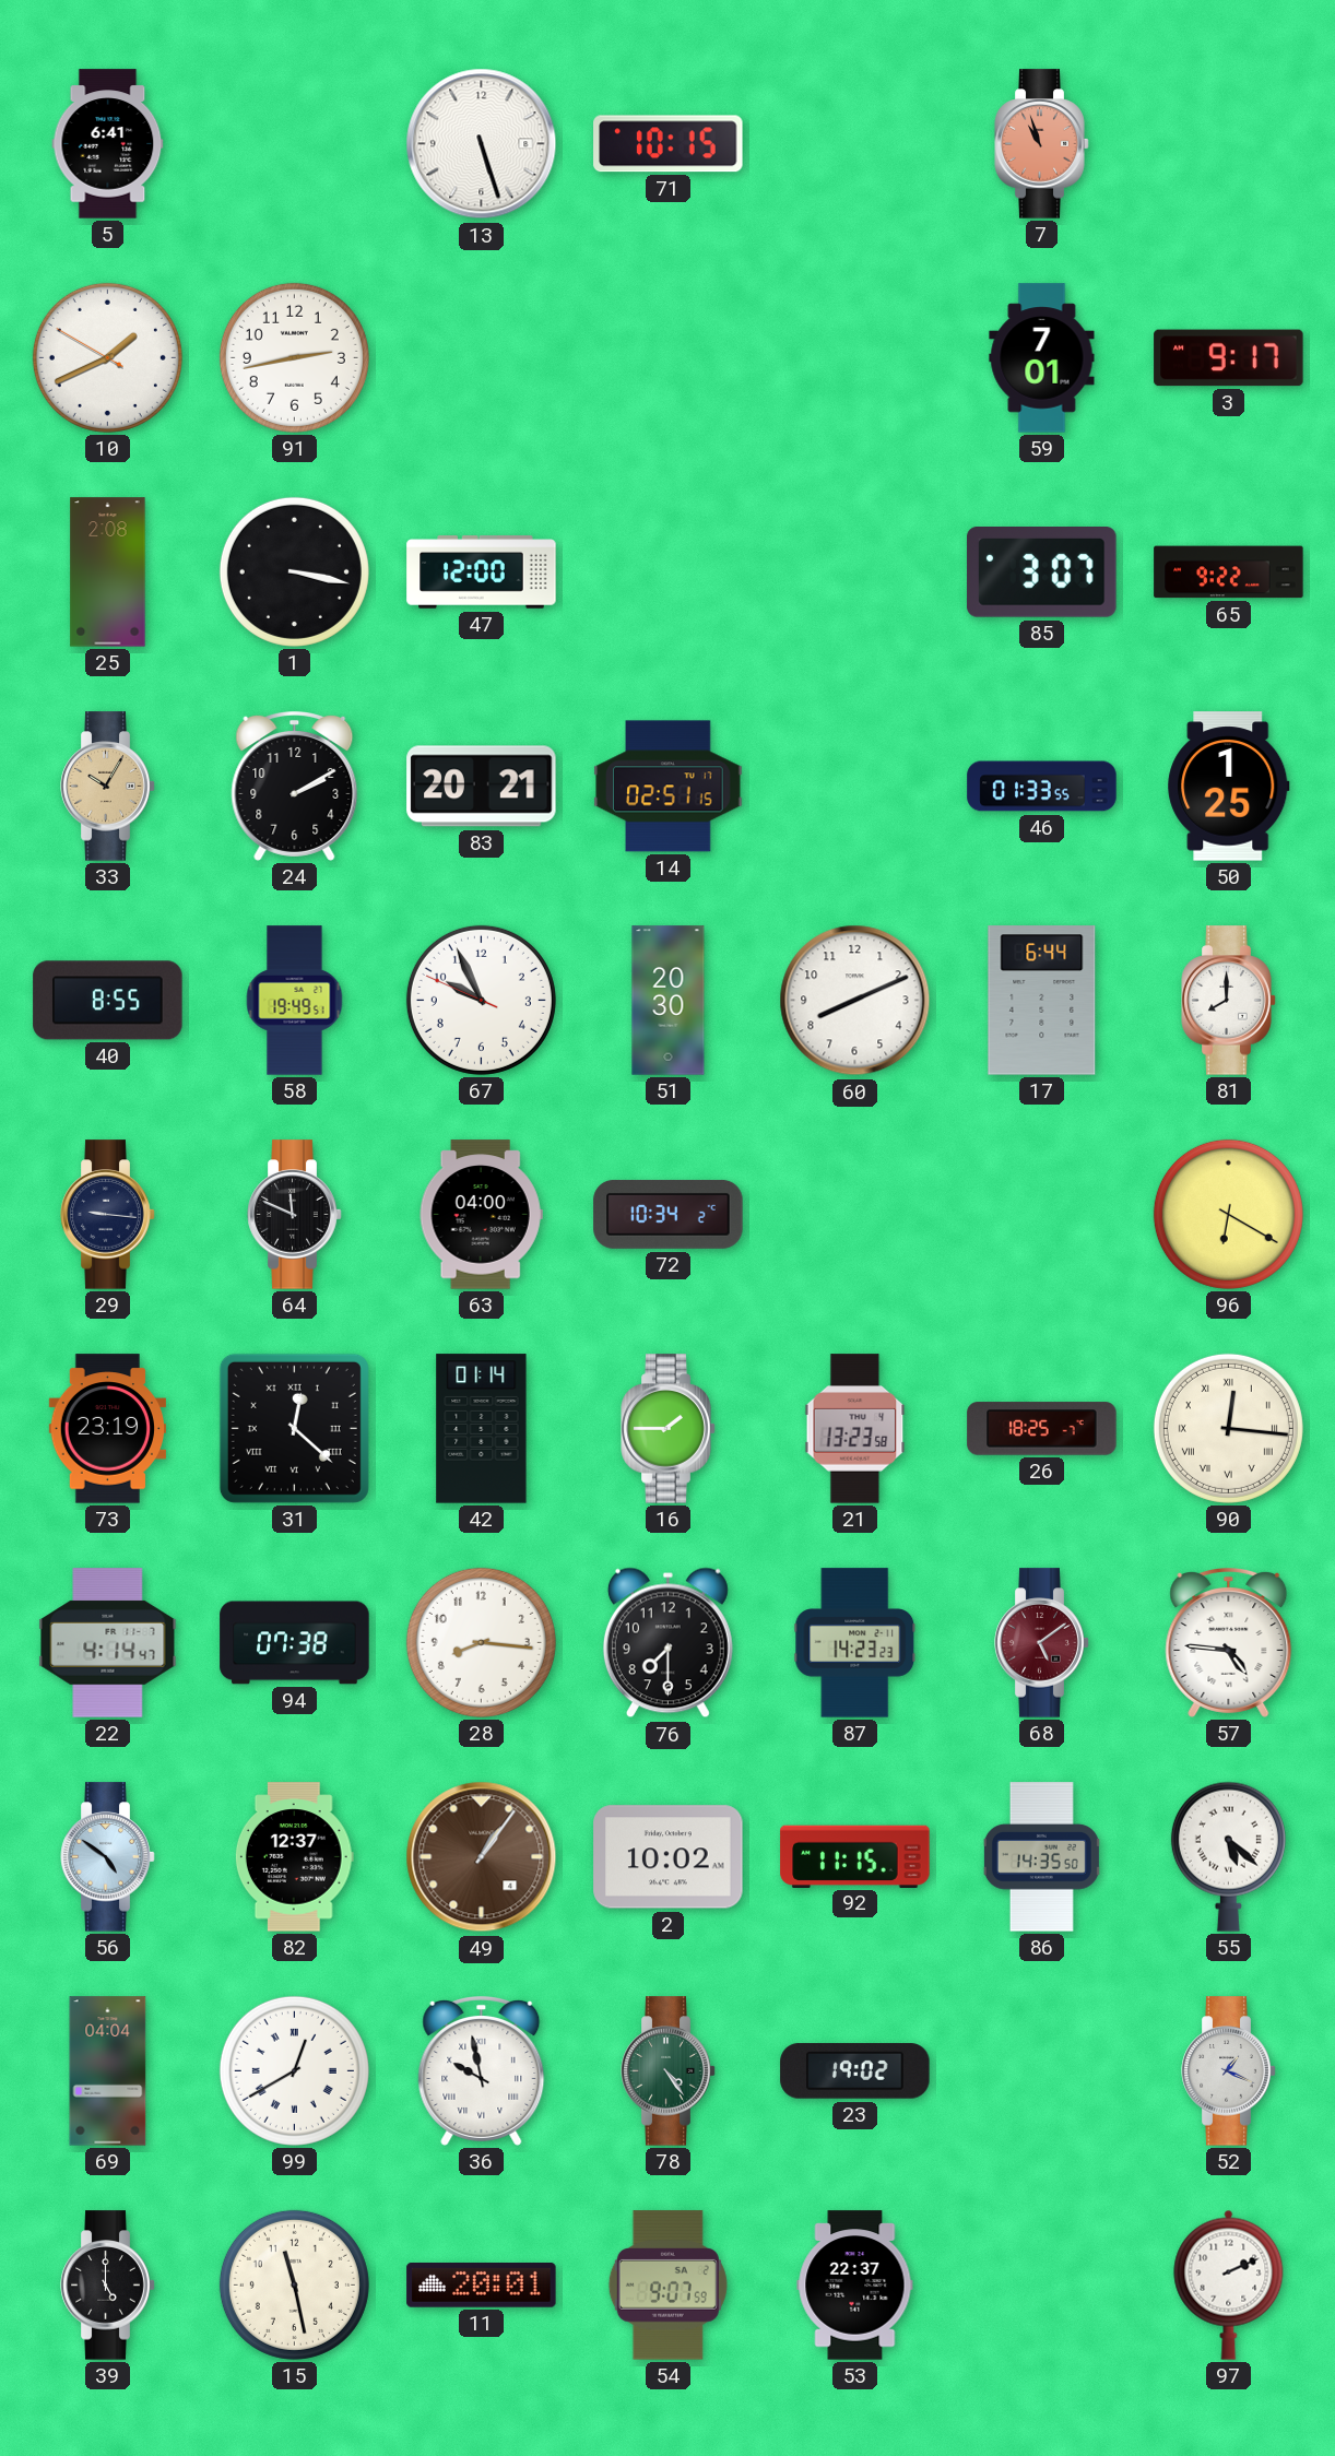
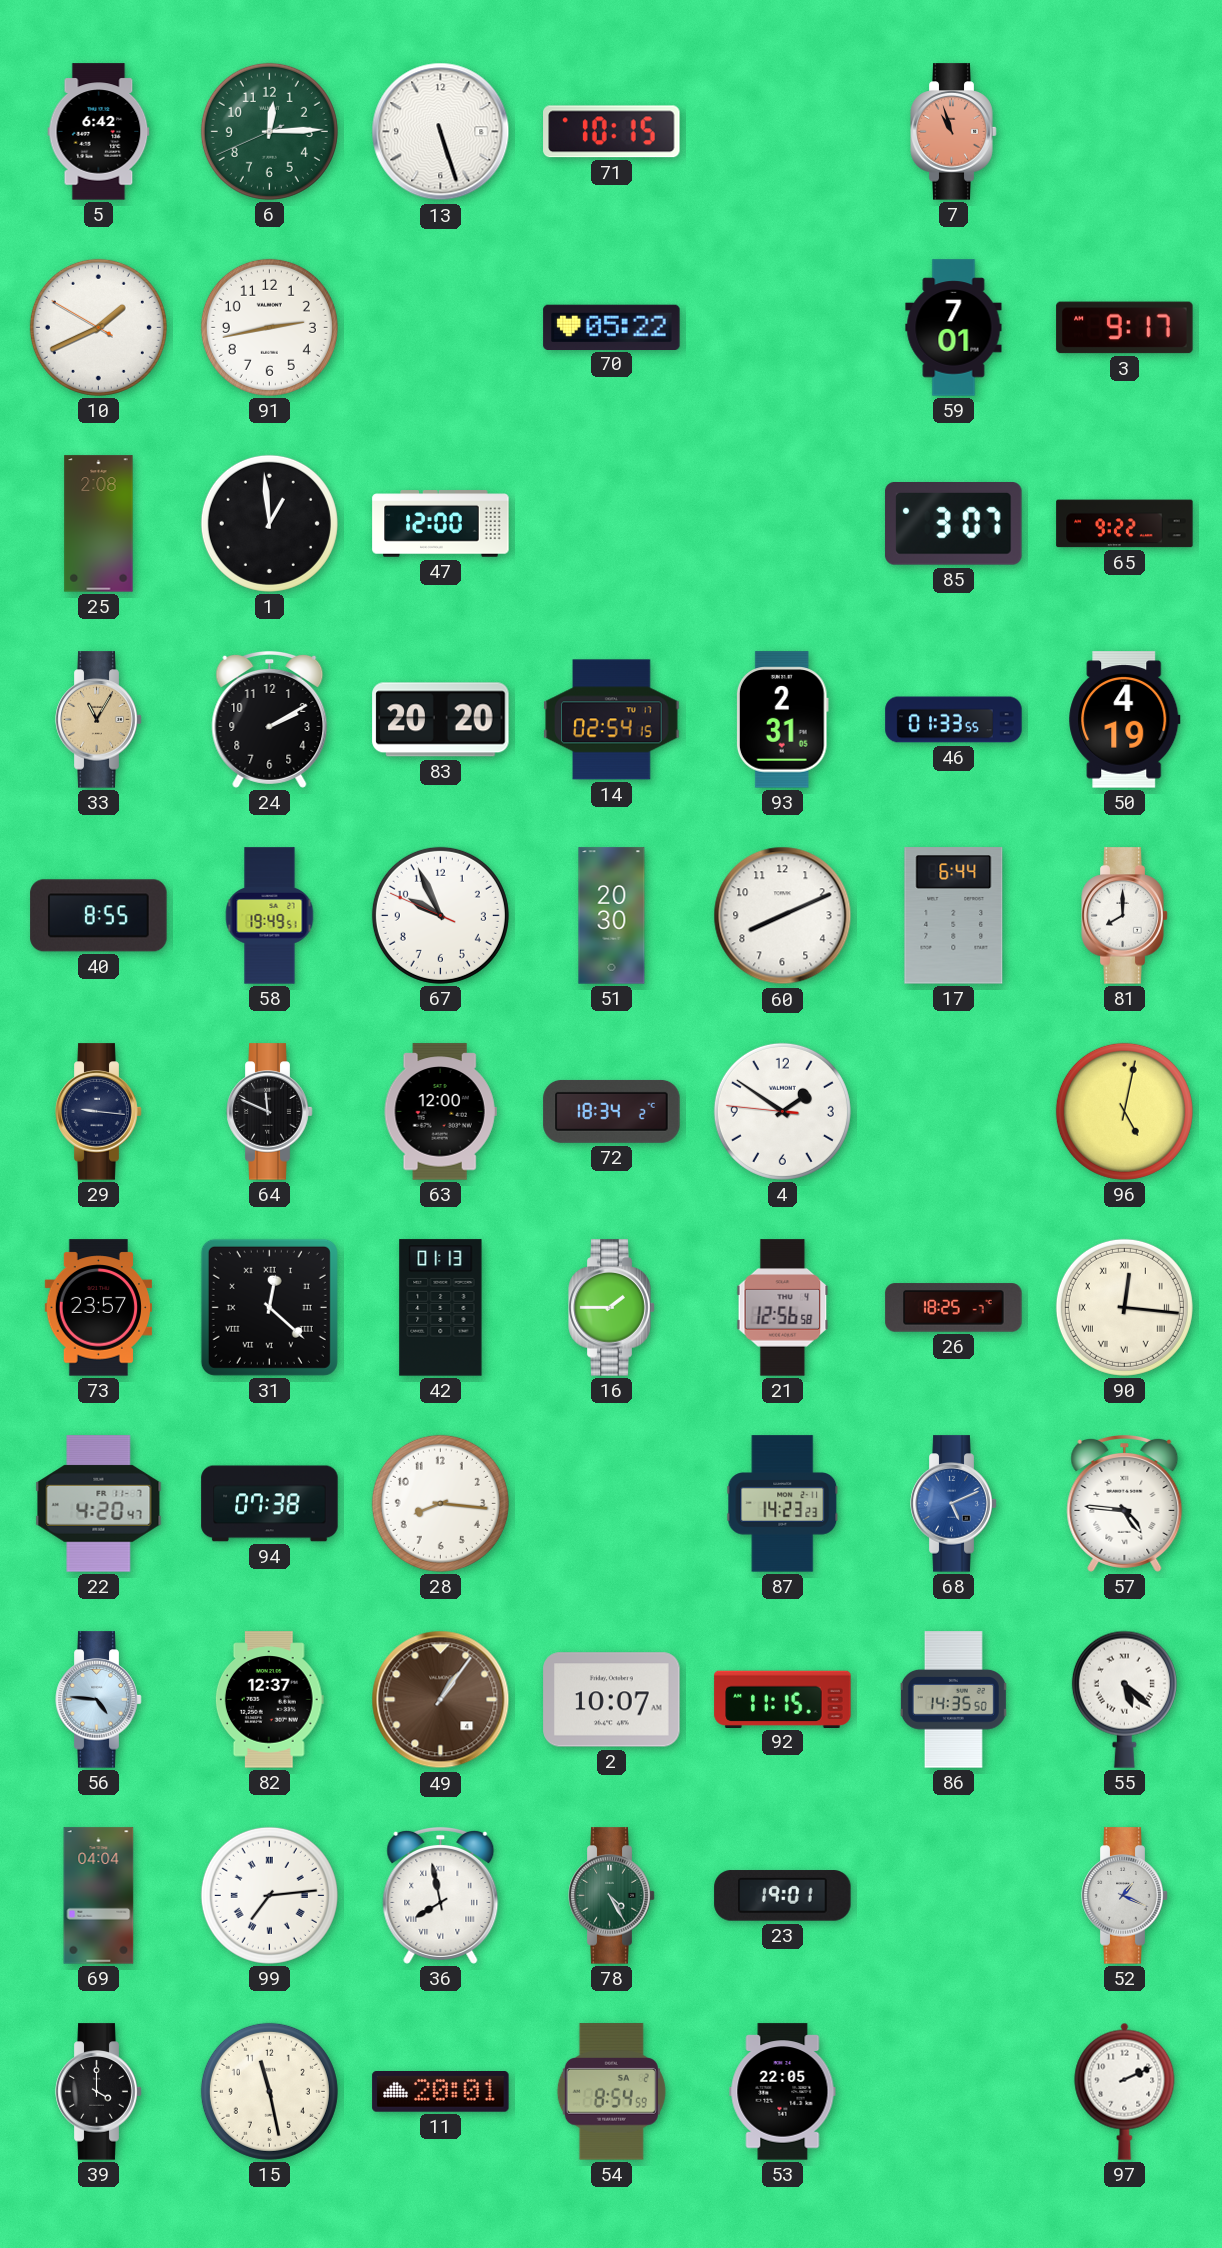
5: 6:41 -> 6:42 (99, 132)
6: none -> 12:14 (269, 131)
70: none -> 05:22 (612, 327)
1: 3:17 -> 12:59 (269, 523)
33: 10:05 -> 11:05 (99, 720)
83: 20:21 -> 20:20 (441, 720)
14: 02:51 -> 02:54 (612, 720)
93: none -> 2:31 (782, 720)
50: 1:25 -> 4:19 (1125, 720)
63: 04:00 -> 12:00 (440, 1112)
72: 10:34 -> 18:34 (612, 1111)
4: none -> 1:50 (782, 1111)
96: 6:20 -> 5:02 (1124, 1111)
73: 23:19 -> 23:57 (98, 1308)
42: 01:14 -> 01:13 (441, 1308)
21: 13:23 -> 12:56 (783, 1308)
22: 4:14 -> 4:20 (99, 1504)
76: 7:30 -> none (667, 1643)
68: 5:09 -> 5:11 (954, 1504)
68 dial: burgundy -> blue (954, 1504)
56: 4:51 -> 4:46 (99, 1700)
2: 10:02 -> 10:07 (612, 1700)
99: 12:40 -> 7:14 (269, 1895)
36: 9:58 -> 7:58 (441, 1896)
78: 4:24 -> 4:25 (612, 1896)
23: 19:02 -> 19:01 (783, 1896)
39: 5:00 -> 4:00 (99, 2092)
54: 9:07 -> 8:54 (611, 2092)
53: 22:37 -> 22:05 (783, 2092)
